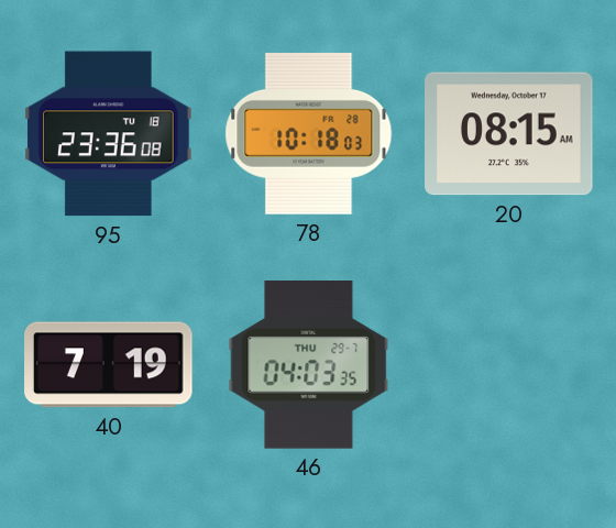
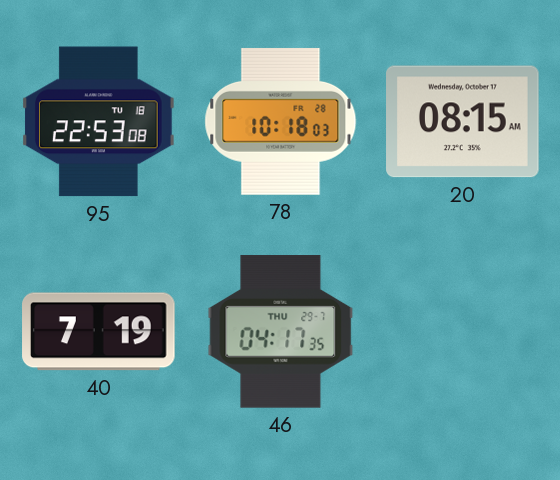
95: 23:36 -> 22:53 (99, 122)
46: 04:03 -> 04:17 (281, 332)
